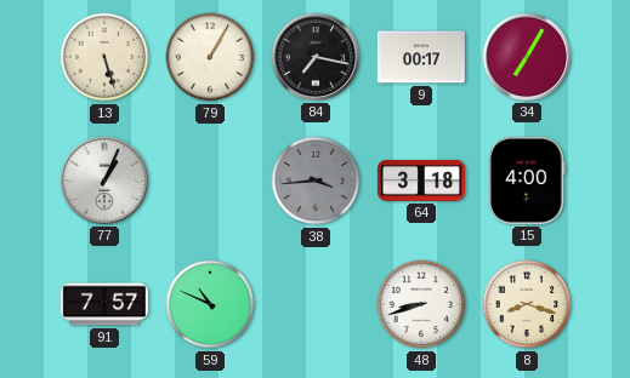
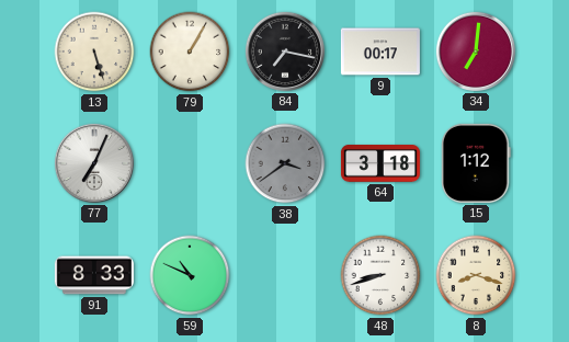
34: 7:05 -> 7:01 (476, 52)
77: 1:04 -> 7:04 (94, 163)
38: 3:44 -> 3:39 (285, 163)
15: 4:00 -> 1:12 (476, 163)
91: 7:57 -> 8:33 (94, 275)
